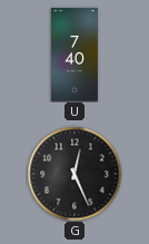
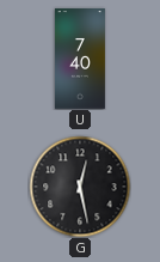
G: 12:26 -> 12:28 (80, 187)
